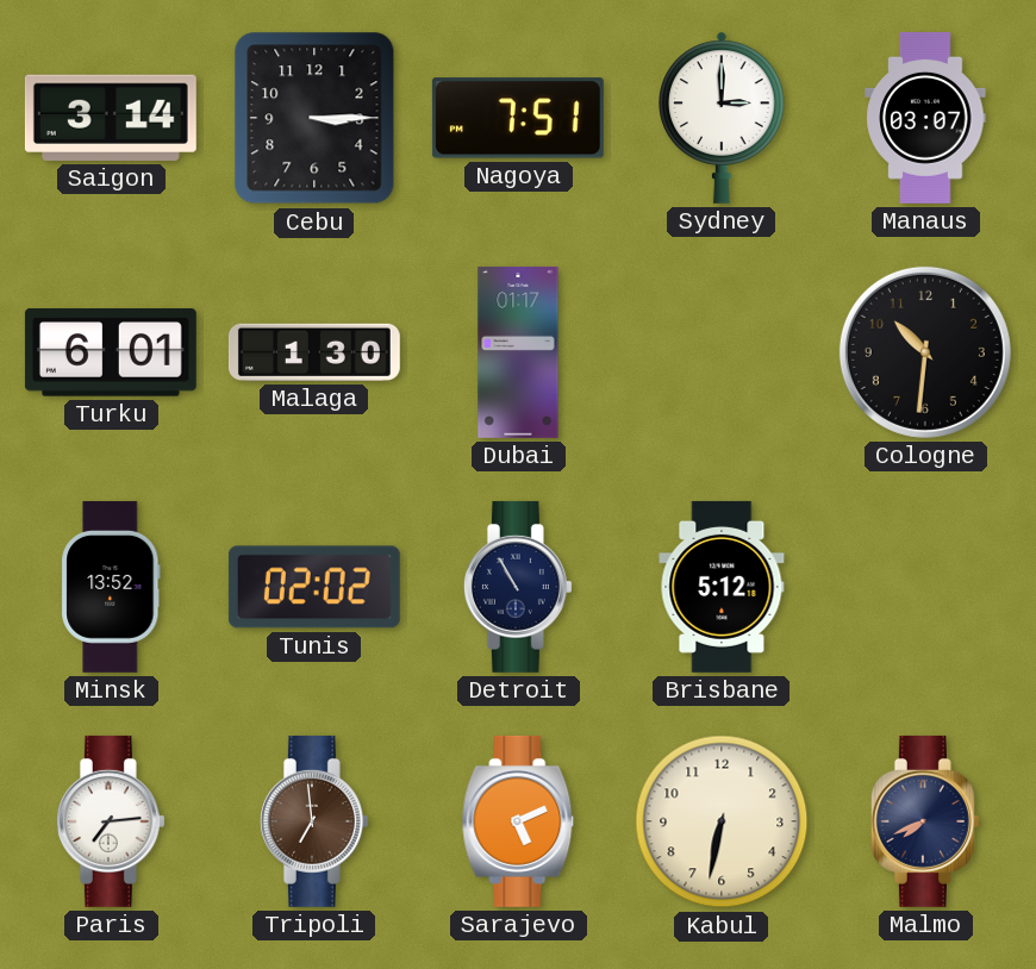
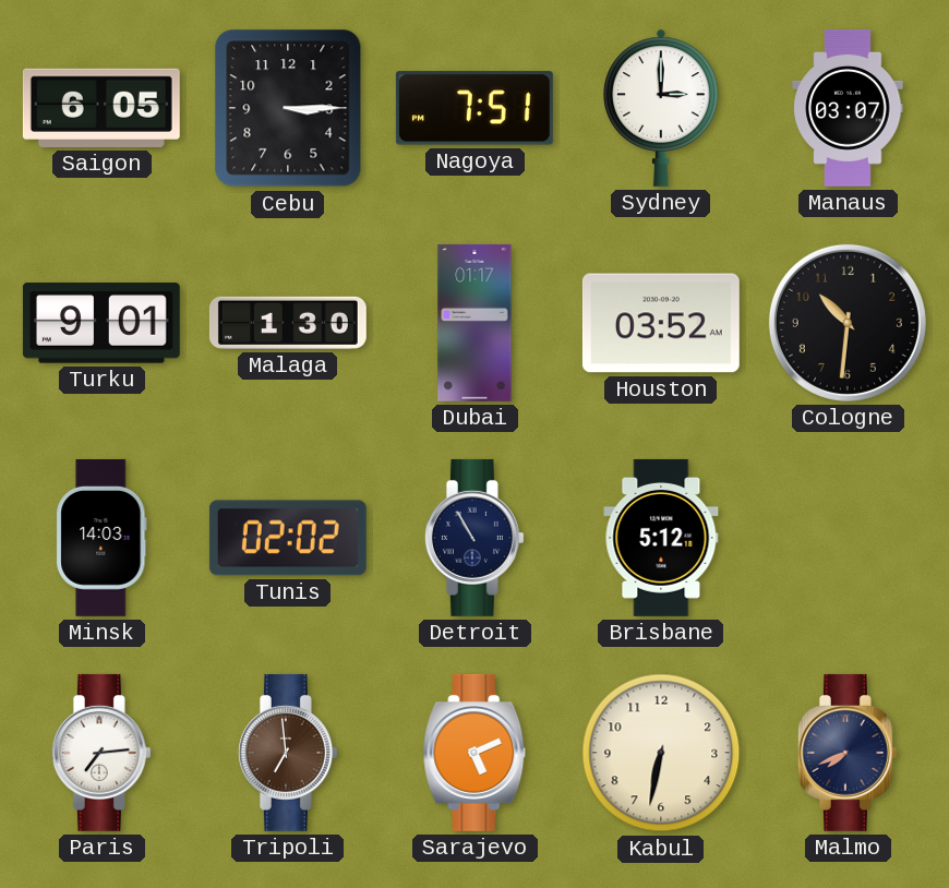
Saigon: 3:14 -> 6:05 (101, 108)
Turku: 6:01 -> 9:01 (101, 323)
Houston: none -> 03:52 (661, 323)
Minsk: 13:52 -> 14:03 (101, 538)
